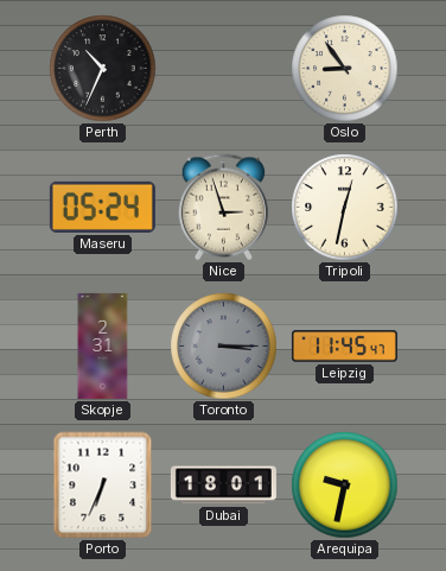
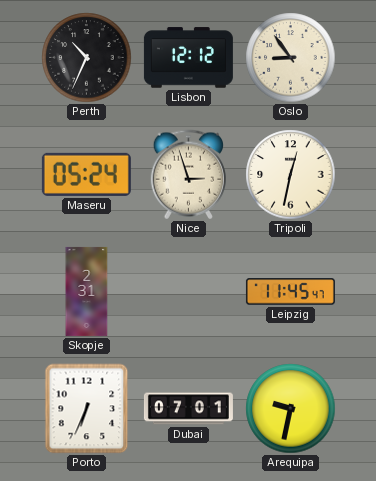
Lisbon: none -> 12:12 (188, 58)
Toronto: 3:15 -> none (224, 347)
Dubai: 18:01 -> 07:01 (188, 409)
